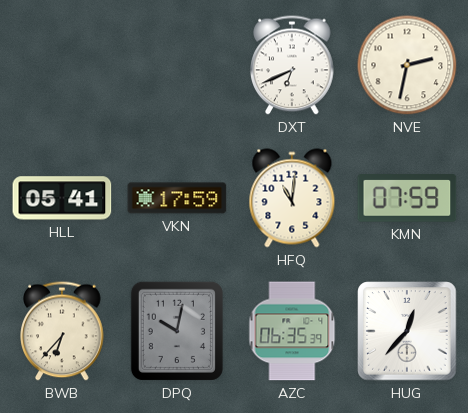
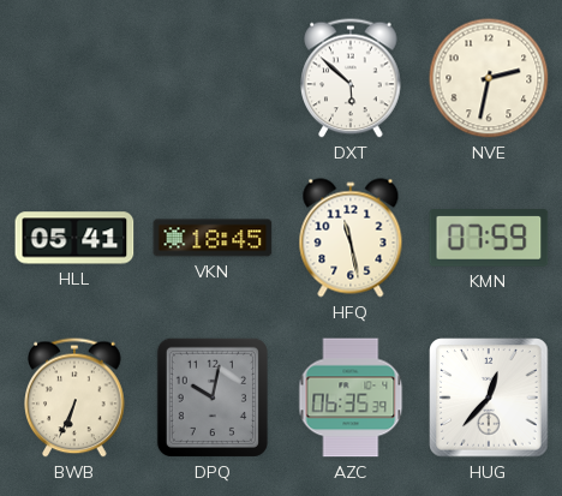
DXT: 6:41 -> 5:52 (351, 78)
VKN: 17:59 -> 18:45 (213, 238)
HFQ: 11:01 -> 11:28 (351, 238)
BWB: 6:37 -> 6:34 (74, 398)
